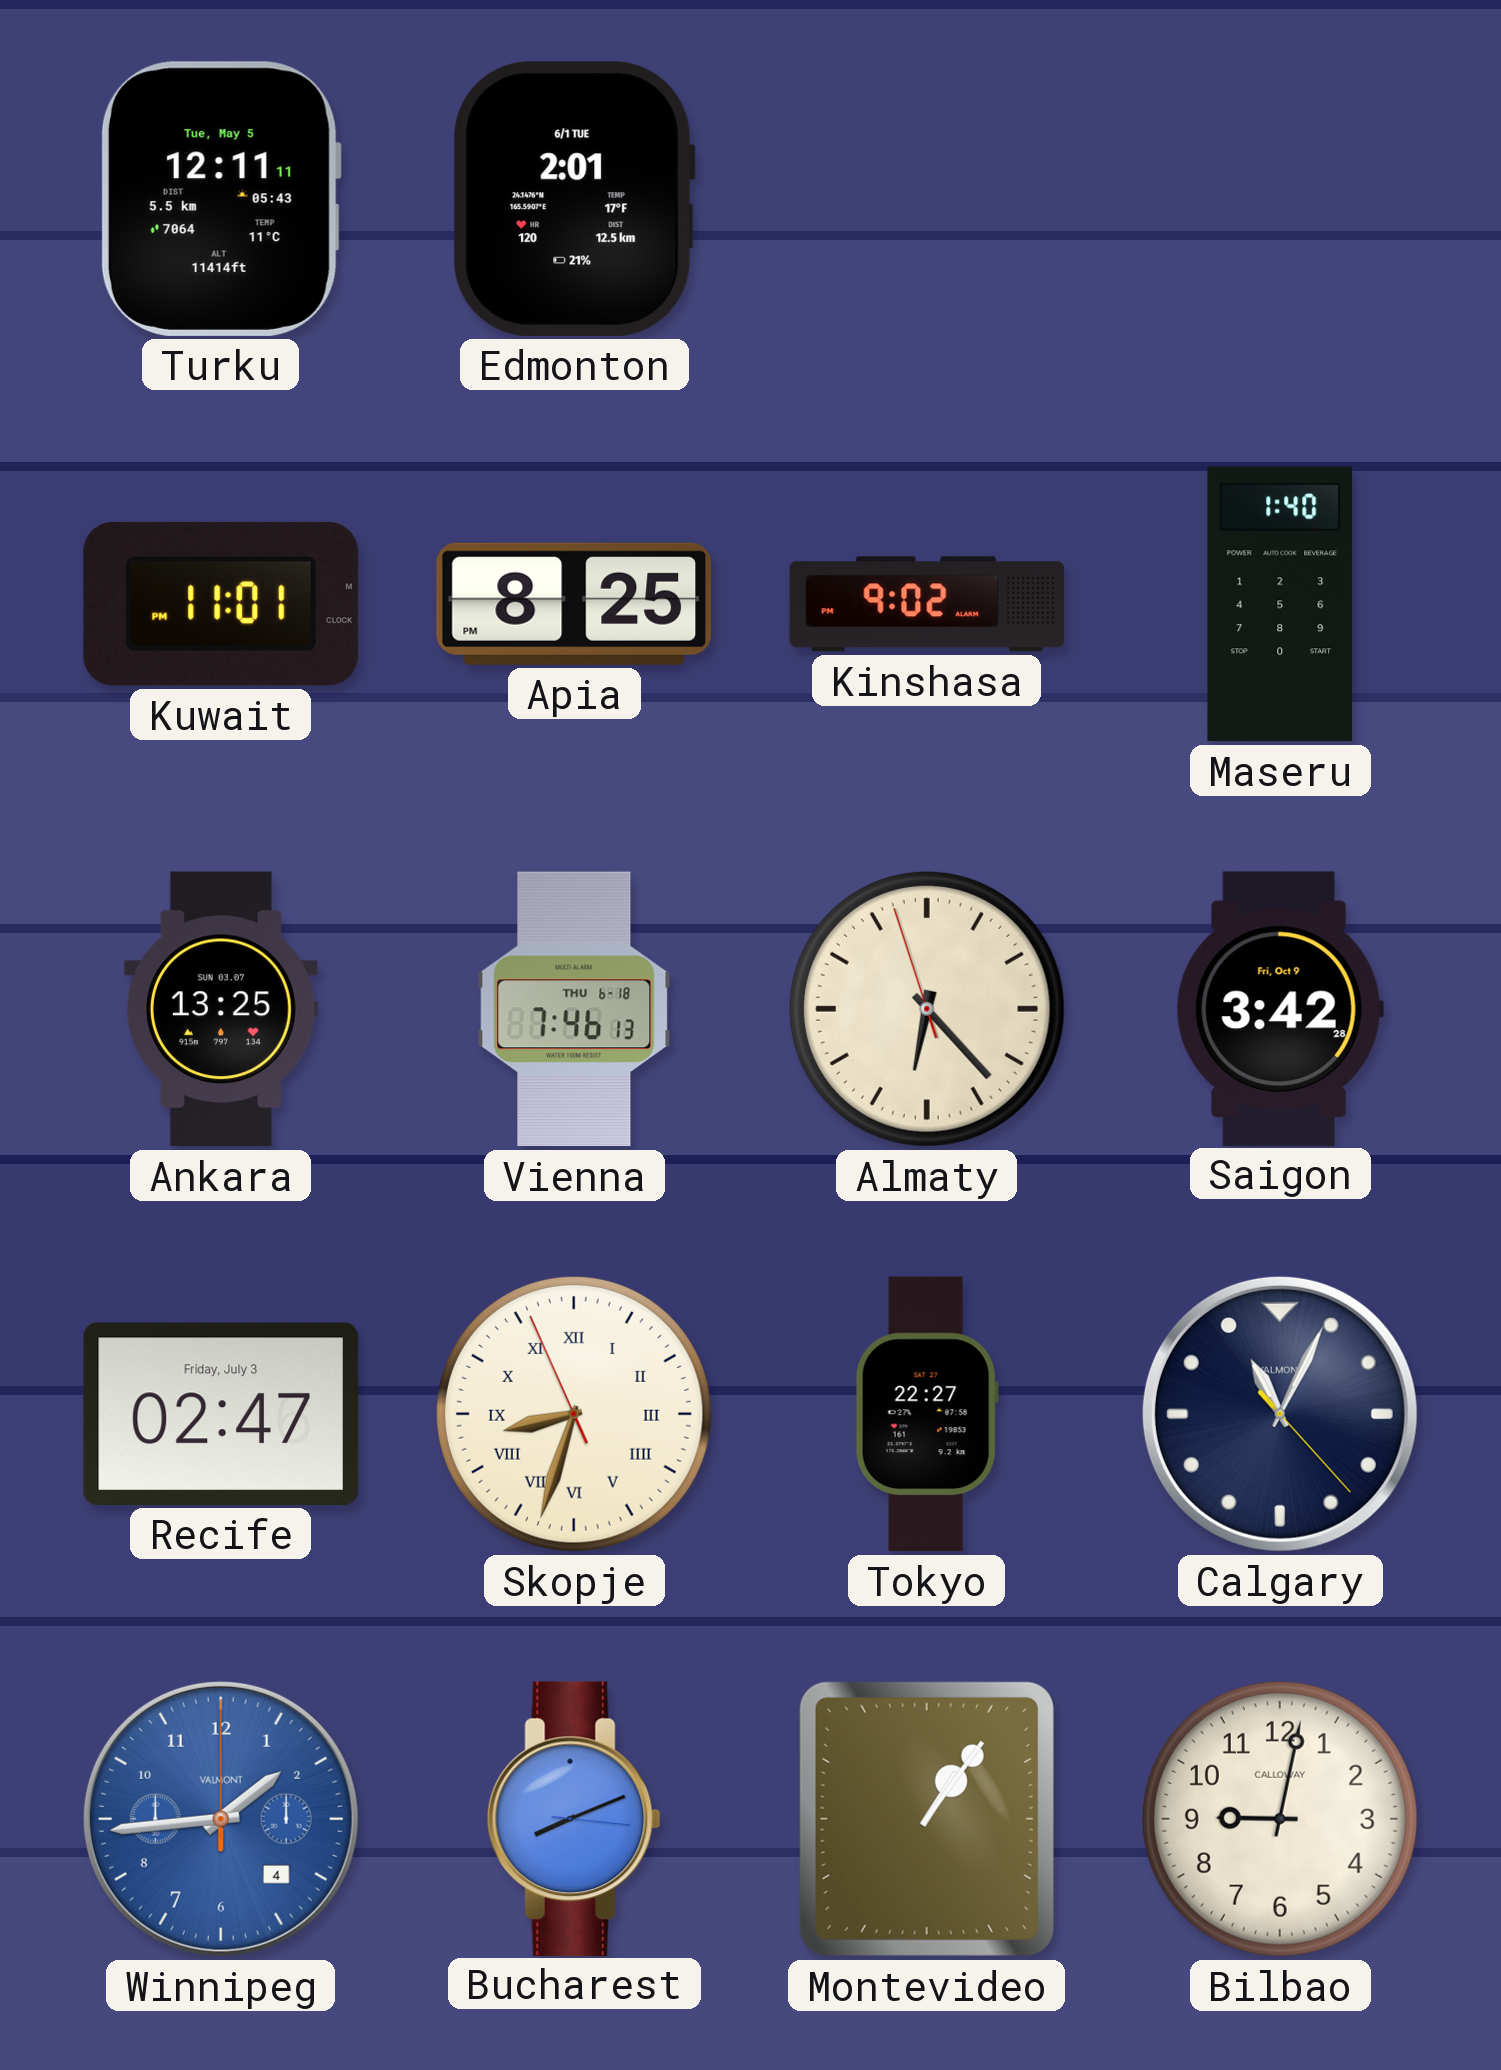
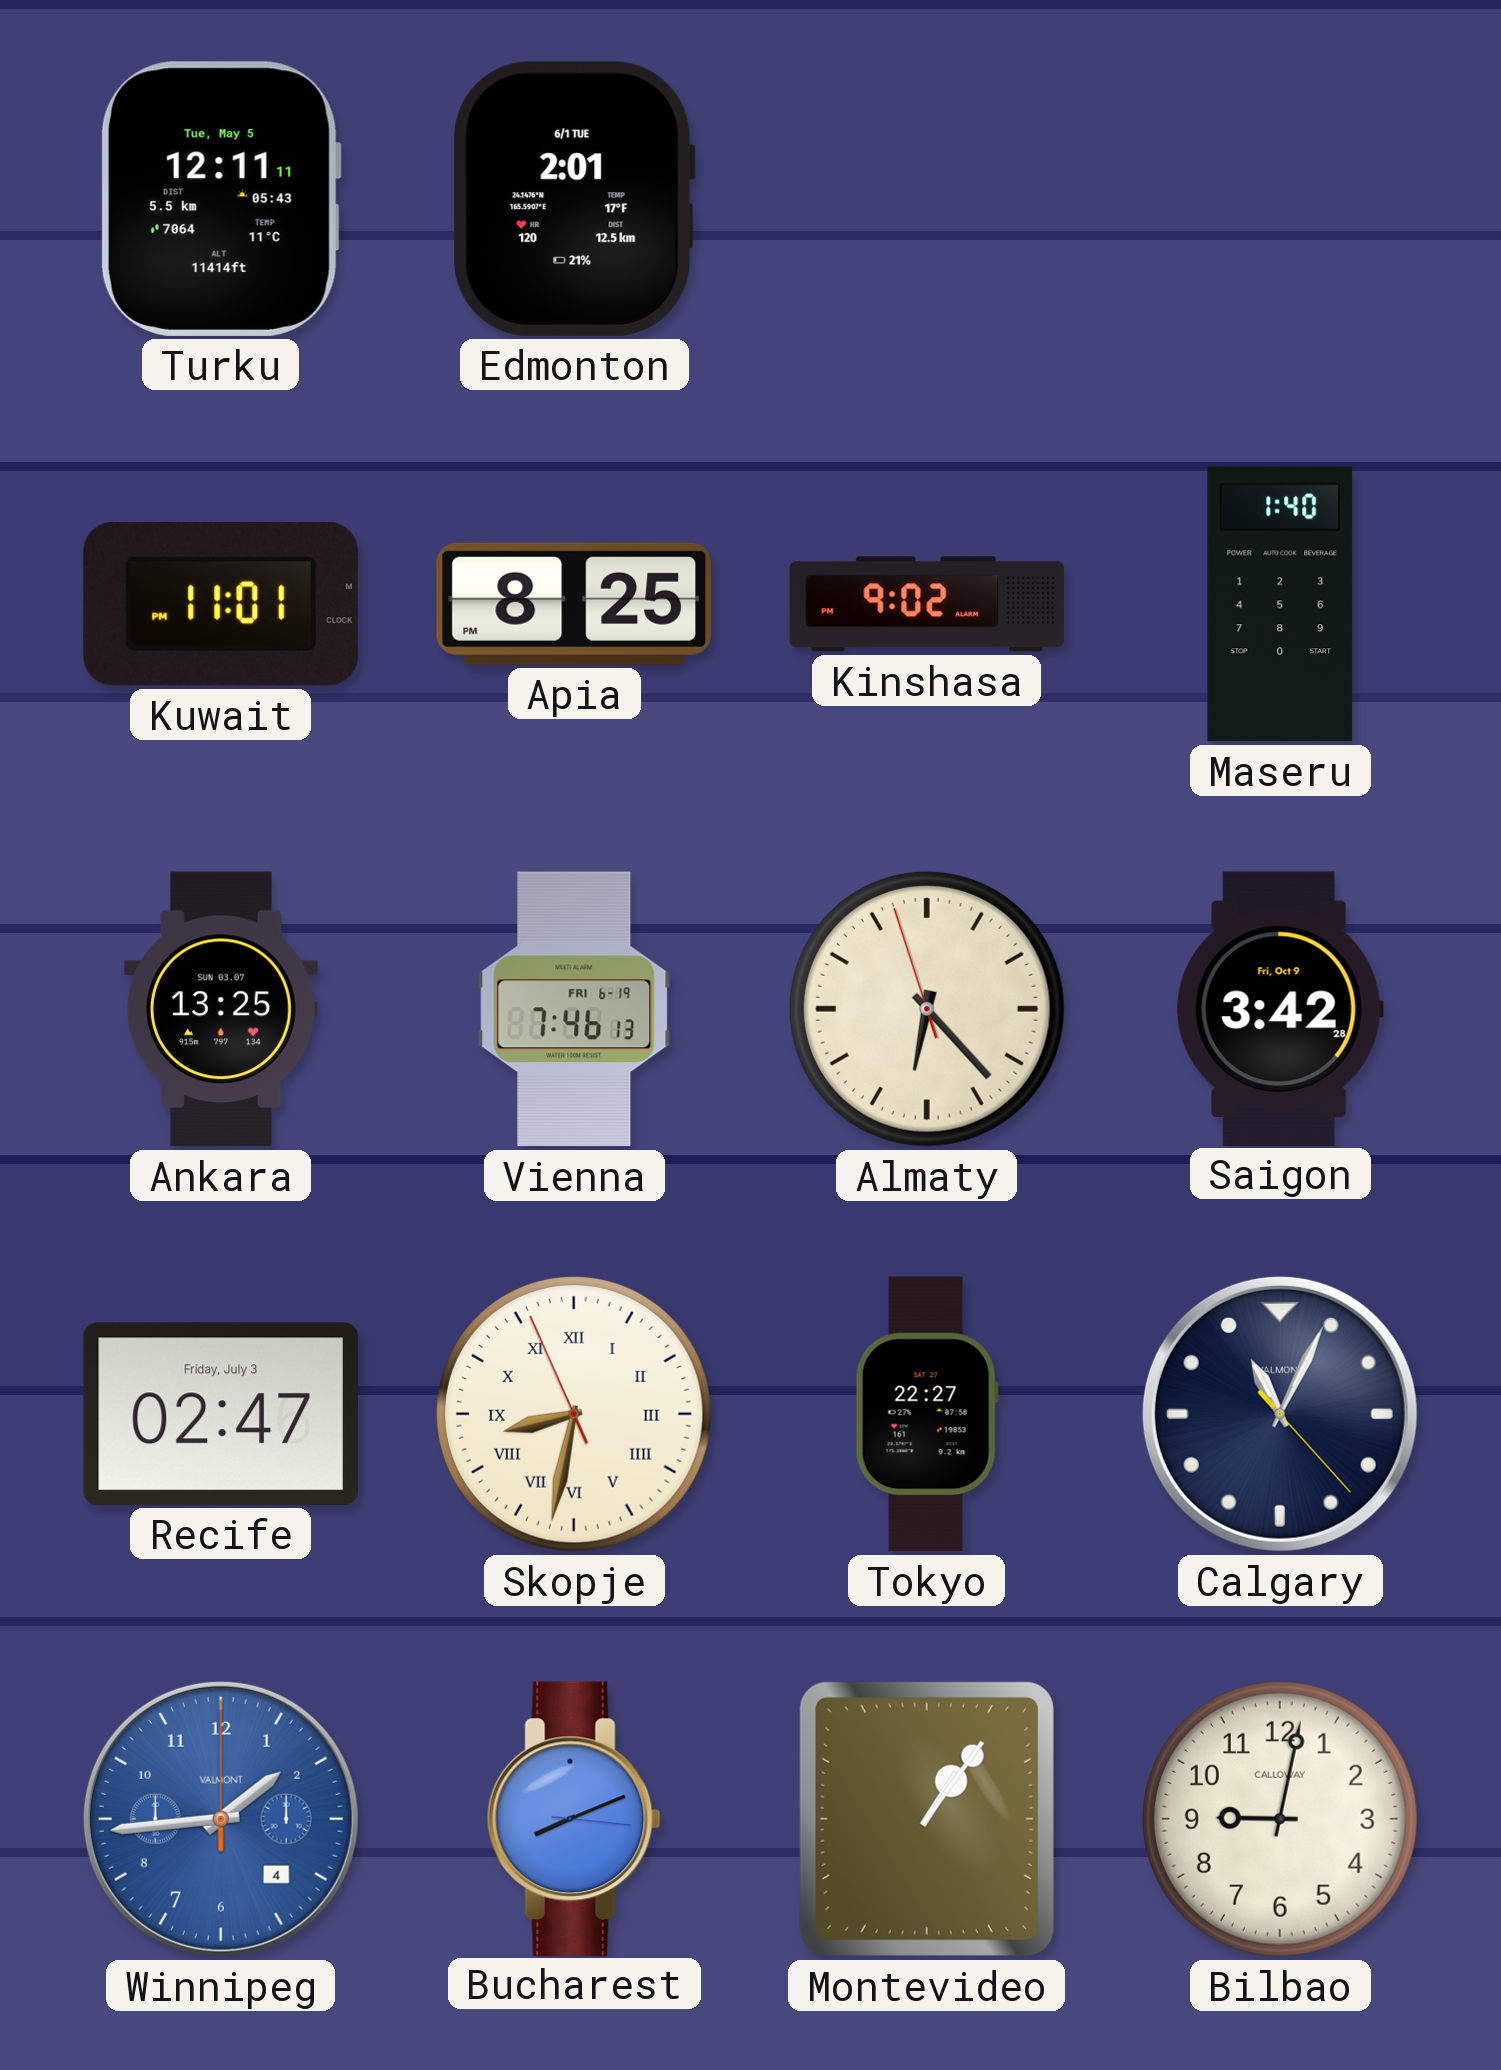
Vienna date: THU 6-18 -> FRI 6-19 (574, 1009)
Skopje: 8:32 -> 8:31 (574, 1414)
